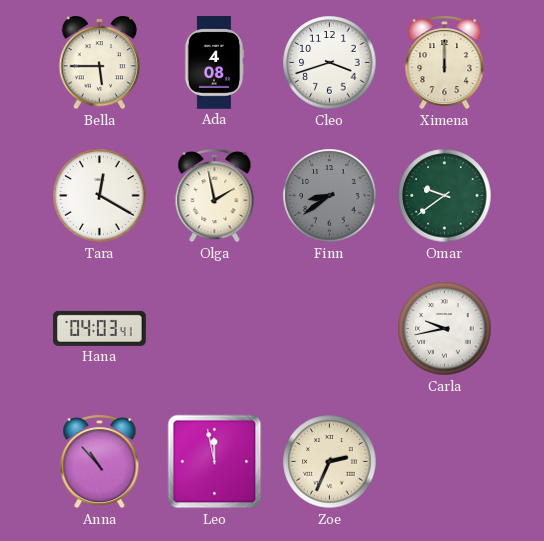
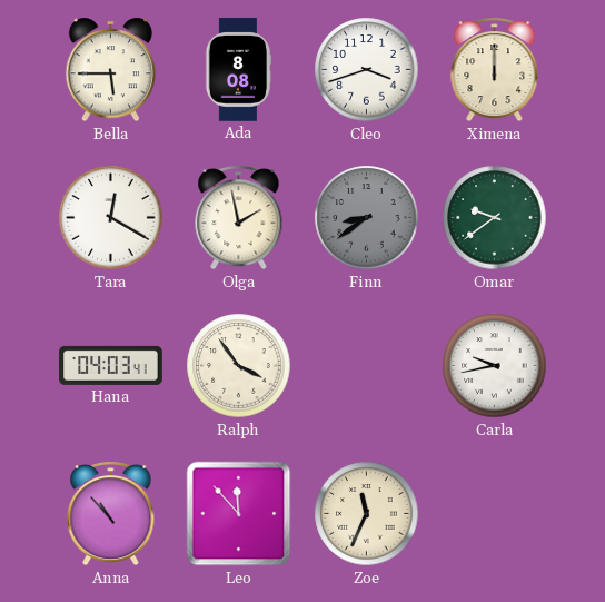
Ada: 4:08 -> 8:08 (238, 70)
Ralph: none -> 3:54 (239, 366)
Leo: 11:58 -> 11:53 (239, 514)
Zoe: 2:34 -> 11:34 (367, 514)
